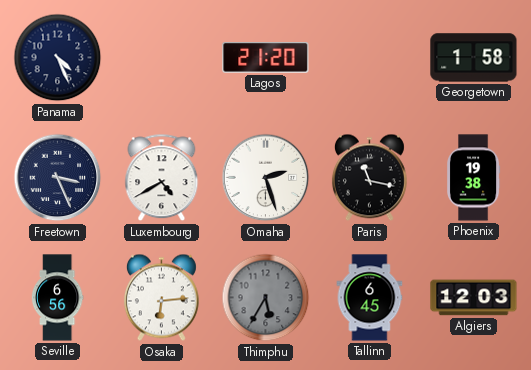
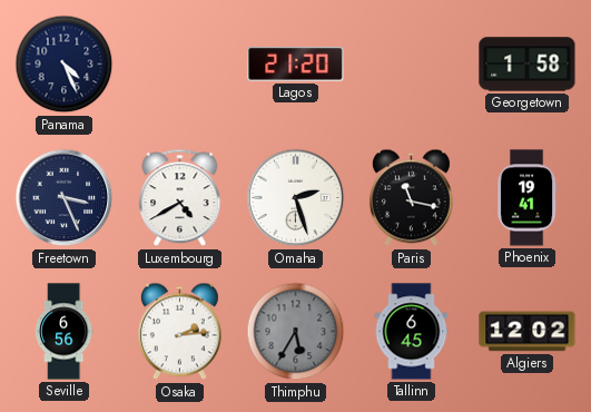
Phoenix: 19:38 -> 19:41 (528, 198)
Osaka: 6:14 -> 2:14 (179, 332)
Algiers: 12:03 -> 12:02 (528, 332)
